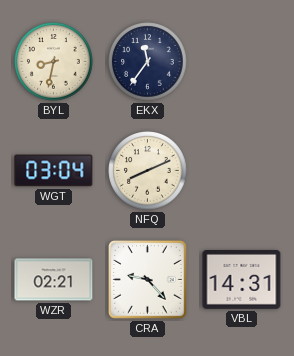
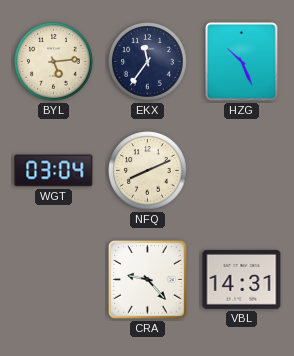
BYL: 8:32 -> 5:14 (54, 62)
HZG: none -> 10:26 (242, 62)
WZR: 02:21 -> none (54, 280)
